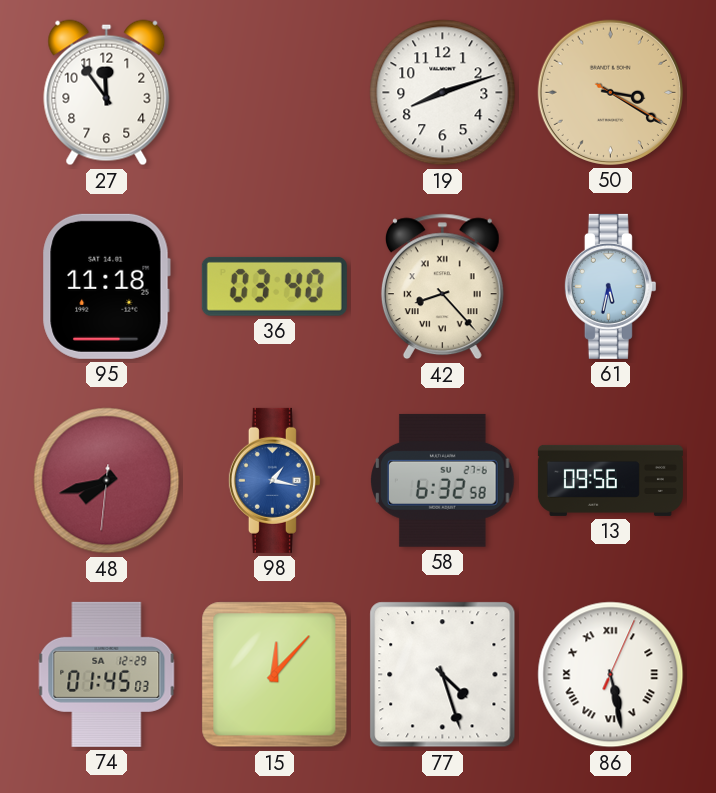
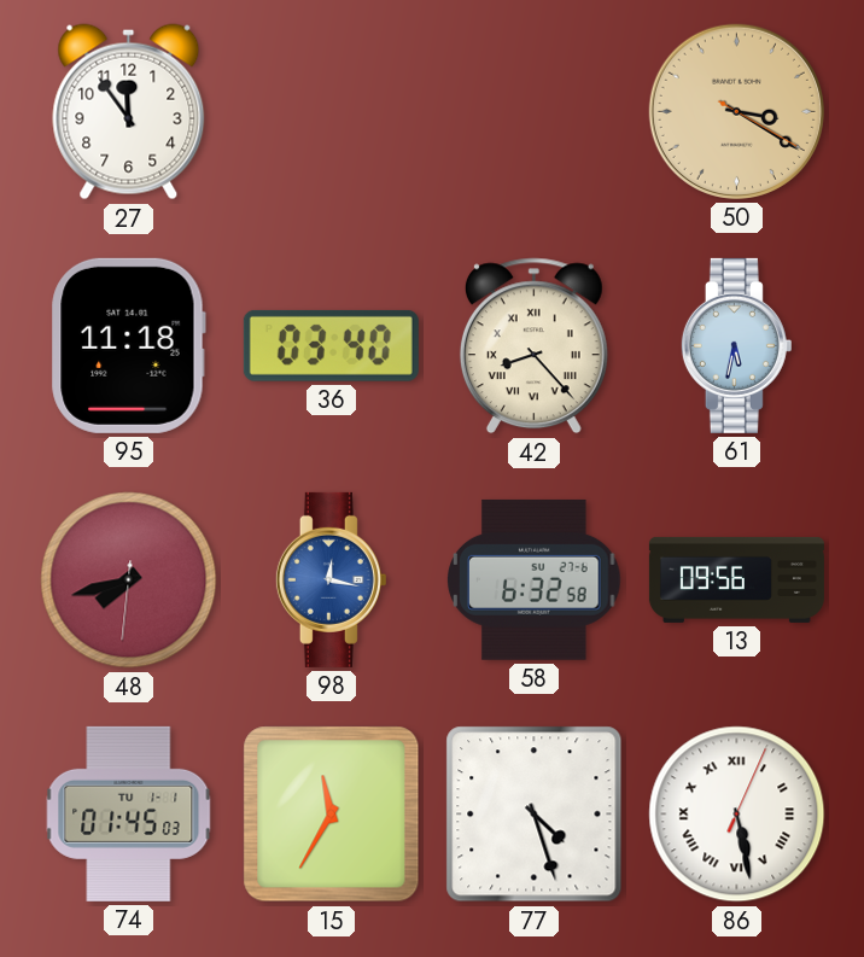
19: 8:12 -> none (443, 93)
98: 1:17 -> 12:17 (331, 579)
74 date: SA 12-29 -> TU 1-1 (129, 813)
15: 12:07 -> 11:35 (332, 815)
